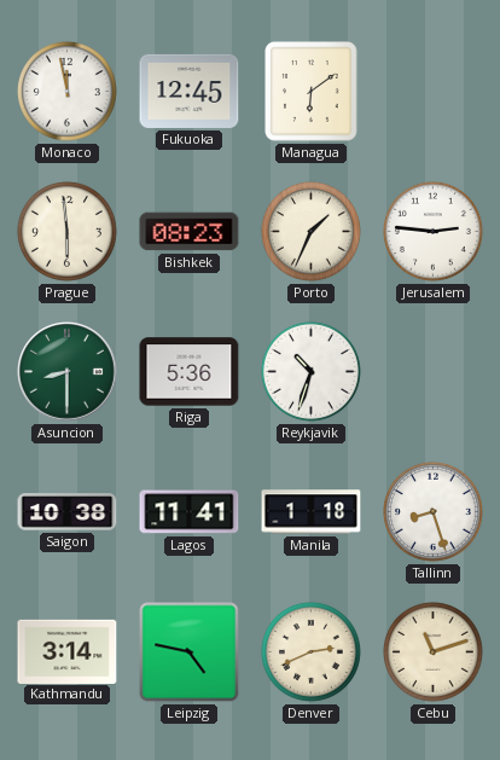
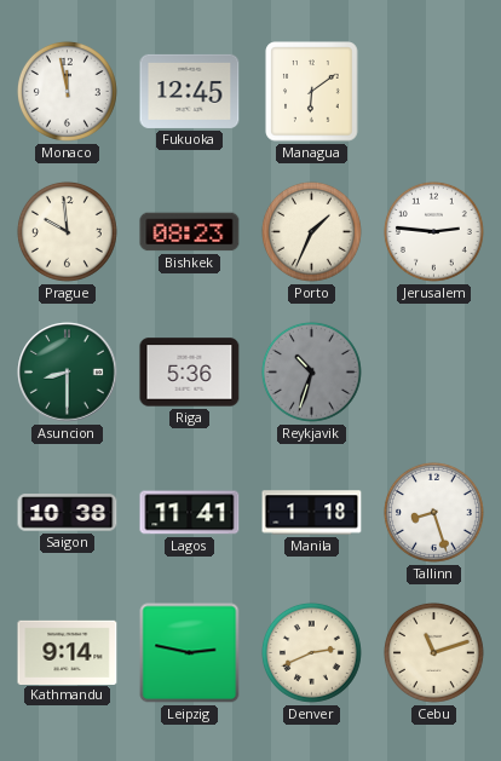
Prague: 5:59 -> 9:59 (67, 231)
Reykjavik dial: white -> grey (311, 371)
Kathmandu: 3:14 -> 9:14 (68, 652)
Leipzig: 4:47 -> 2:47 (190, 653)
